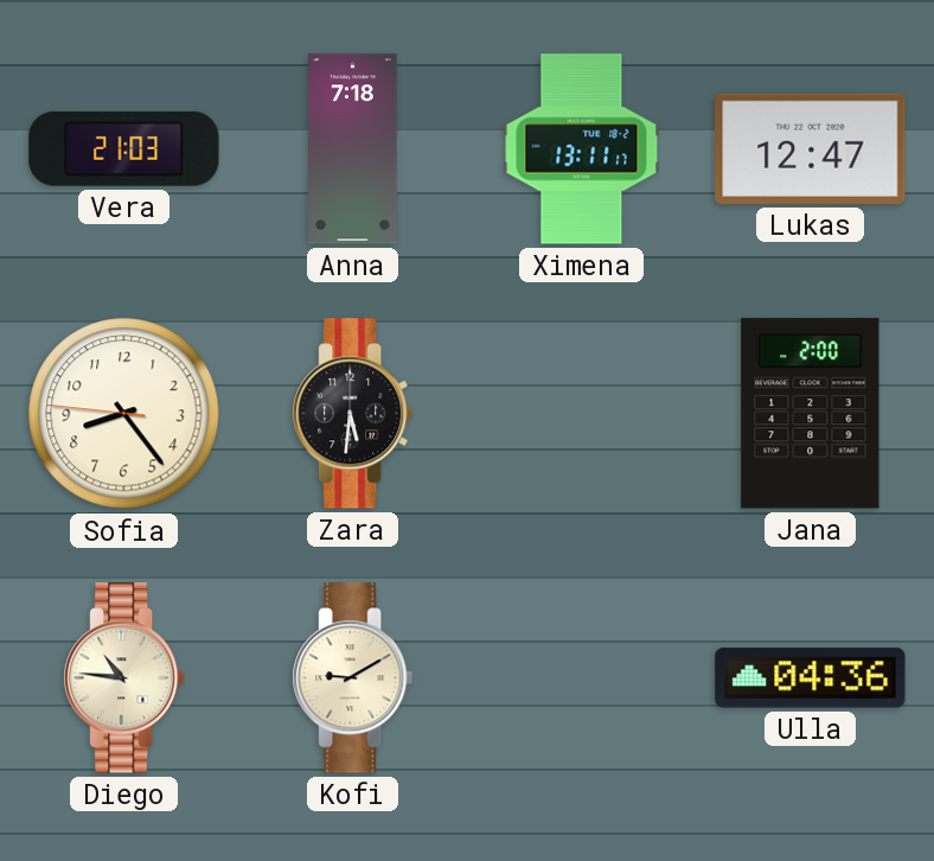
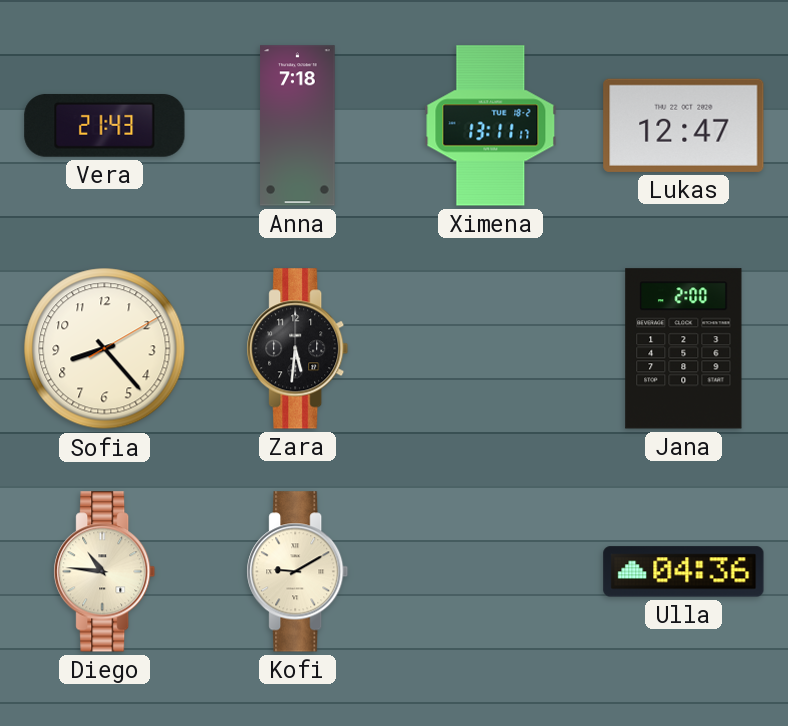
Vera: 21:03 -> 21:43 (105, 125)
Sofia: 8:23:46 -> 8:23:10 (105, 349)
